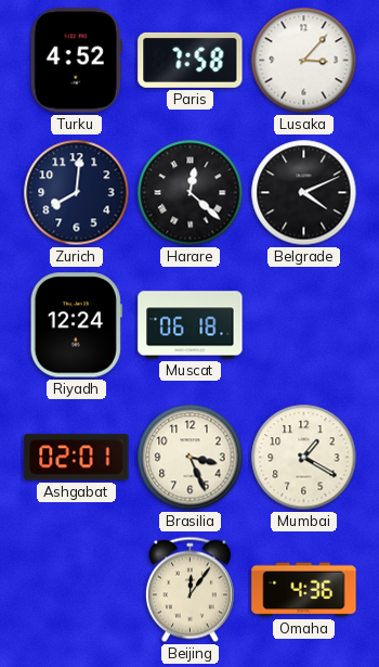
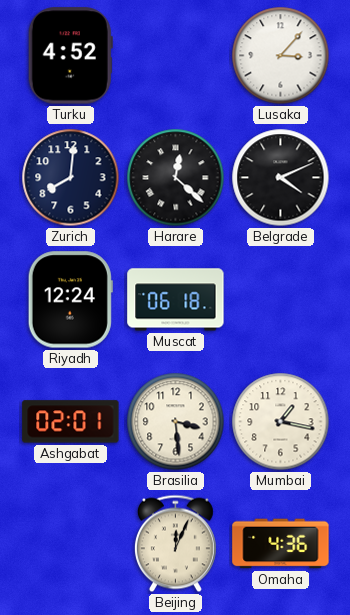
Paris: 7:58 -> none (191, 60)
Brasilia: 3:26 -> 3:29 (176, 422)
Mumbai: 1:20 -> 1:17 (281, 422)
Beijing: 12:06 -> 12:04 (175, 544)
